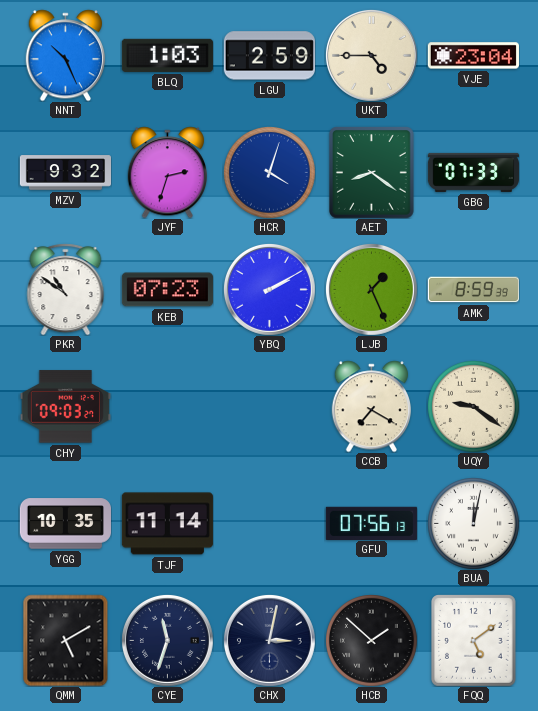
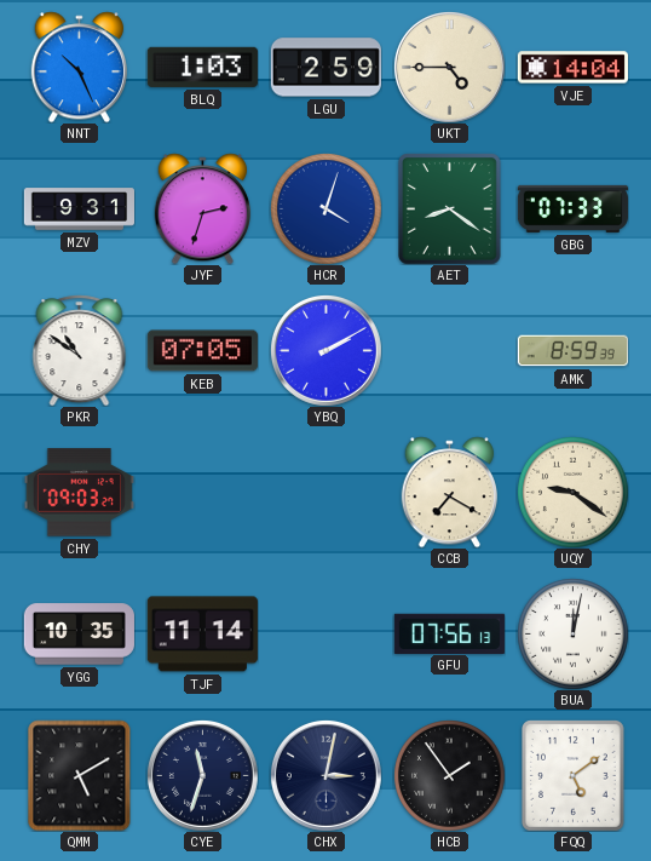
VJE: 23:04 -> 14:04 (572, 68)
MZV: 9:32 -> 9:31 (79, 209)
KEB: 07:23 -> 07:05 (202, 351)
LJB: 1:26 -> none (371, 289)
HCB: 1:52 -> 1:54 (450, 776)
